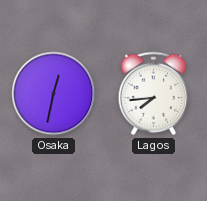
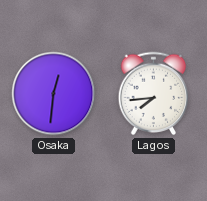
Osaka: 12:32 -> 12:31 (54, 94)
